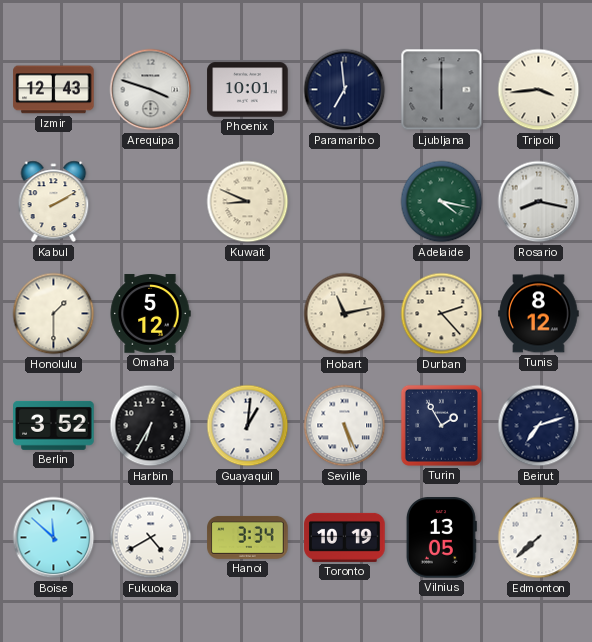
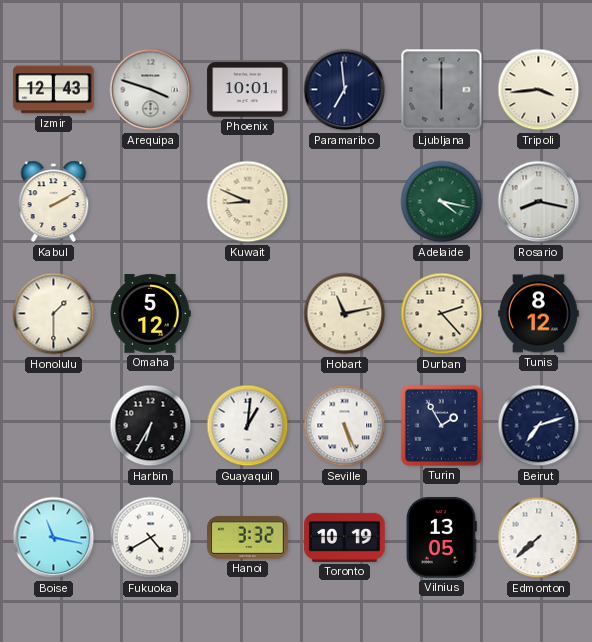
Berlin: 3:52 -> none (54, 425)
Boise: 11:52 -> 11:17 (54, 538)
Hanoi: 3:34 -> 3:32 (248, 538)
